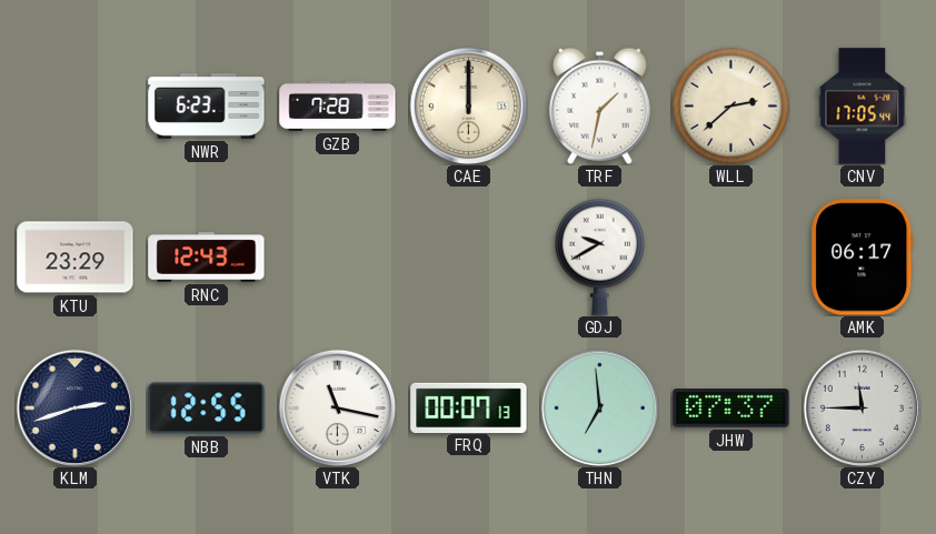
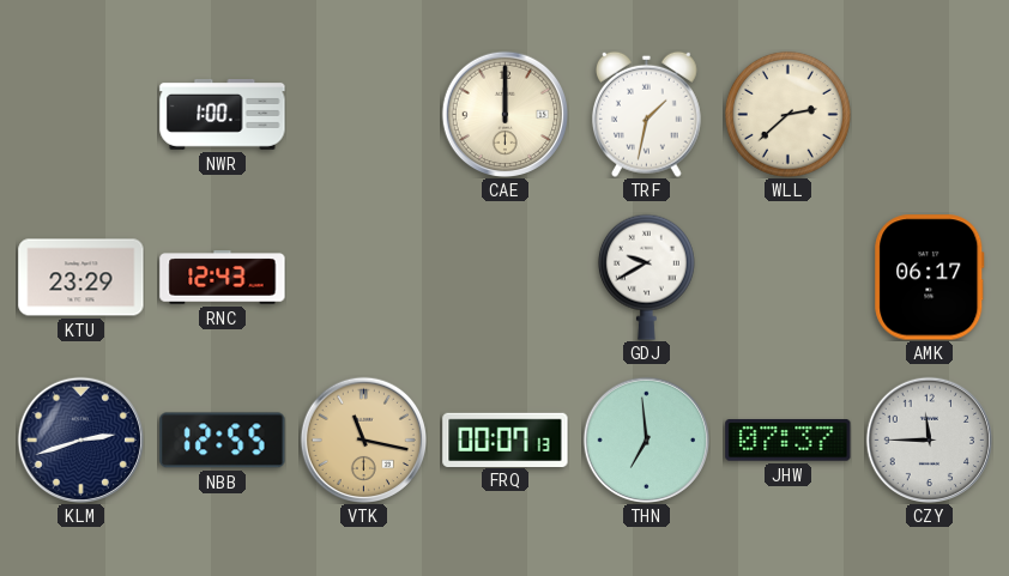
NWR: 6:23 -> 1:00 (223, 115)
GZB: 7:28 -> none (338, 105)
CNV: 17:05 -> none (863, 107)
VTK dial: white -> champagne (363, 439)
